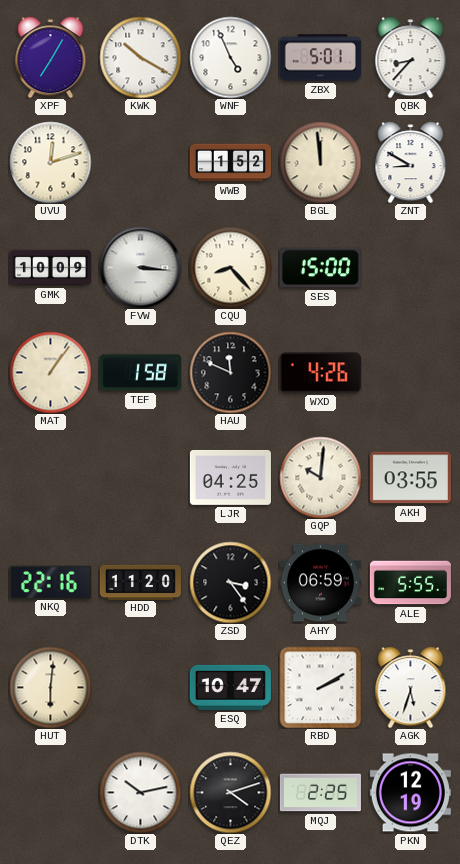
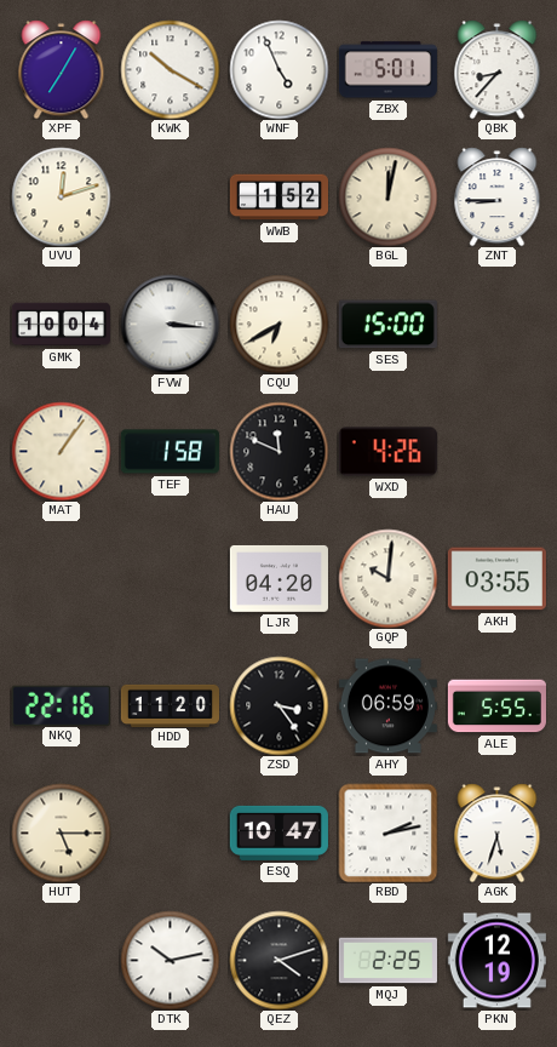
BGL: 11:59 -> 12:02 (387, 196)
ZNT: 8:50 -> 8:45 (498, 196)
GMK: 10:09 -> 10:04 (61, 325)
CQU: 8:23 -> 6:40 (278, 324)
LJR: 04:25 -> 04:20 (278, 578)
HUT: 6:01 -> 5:15 (61, 833)
RBD: 2:10 -> 2:13 (387, 833)
